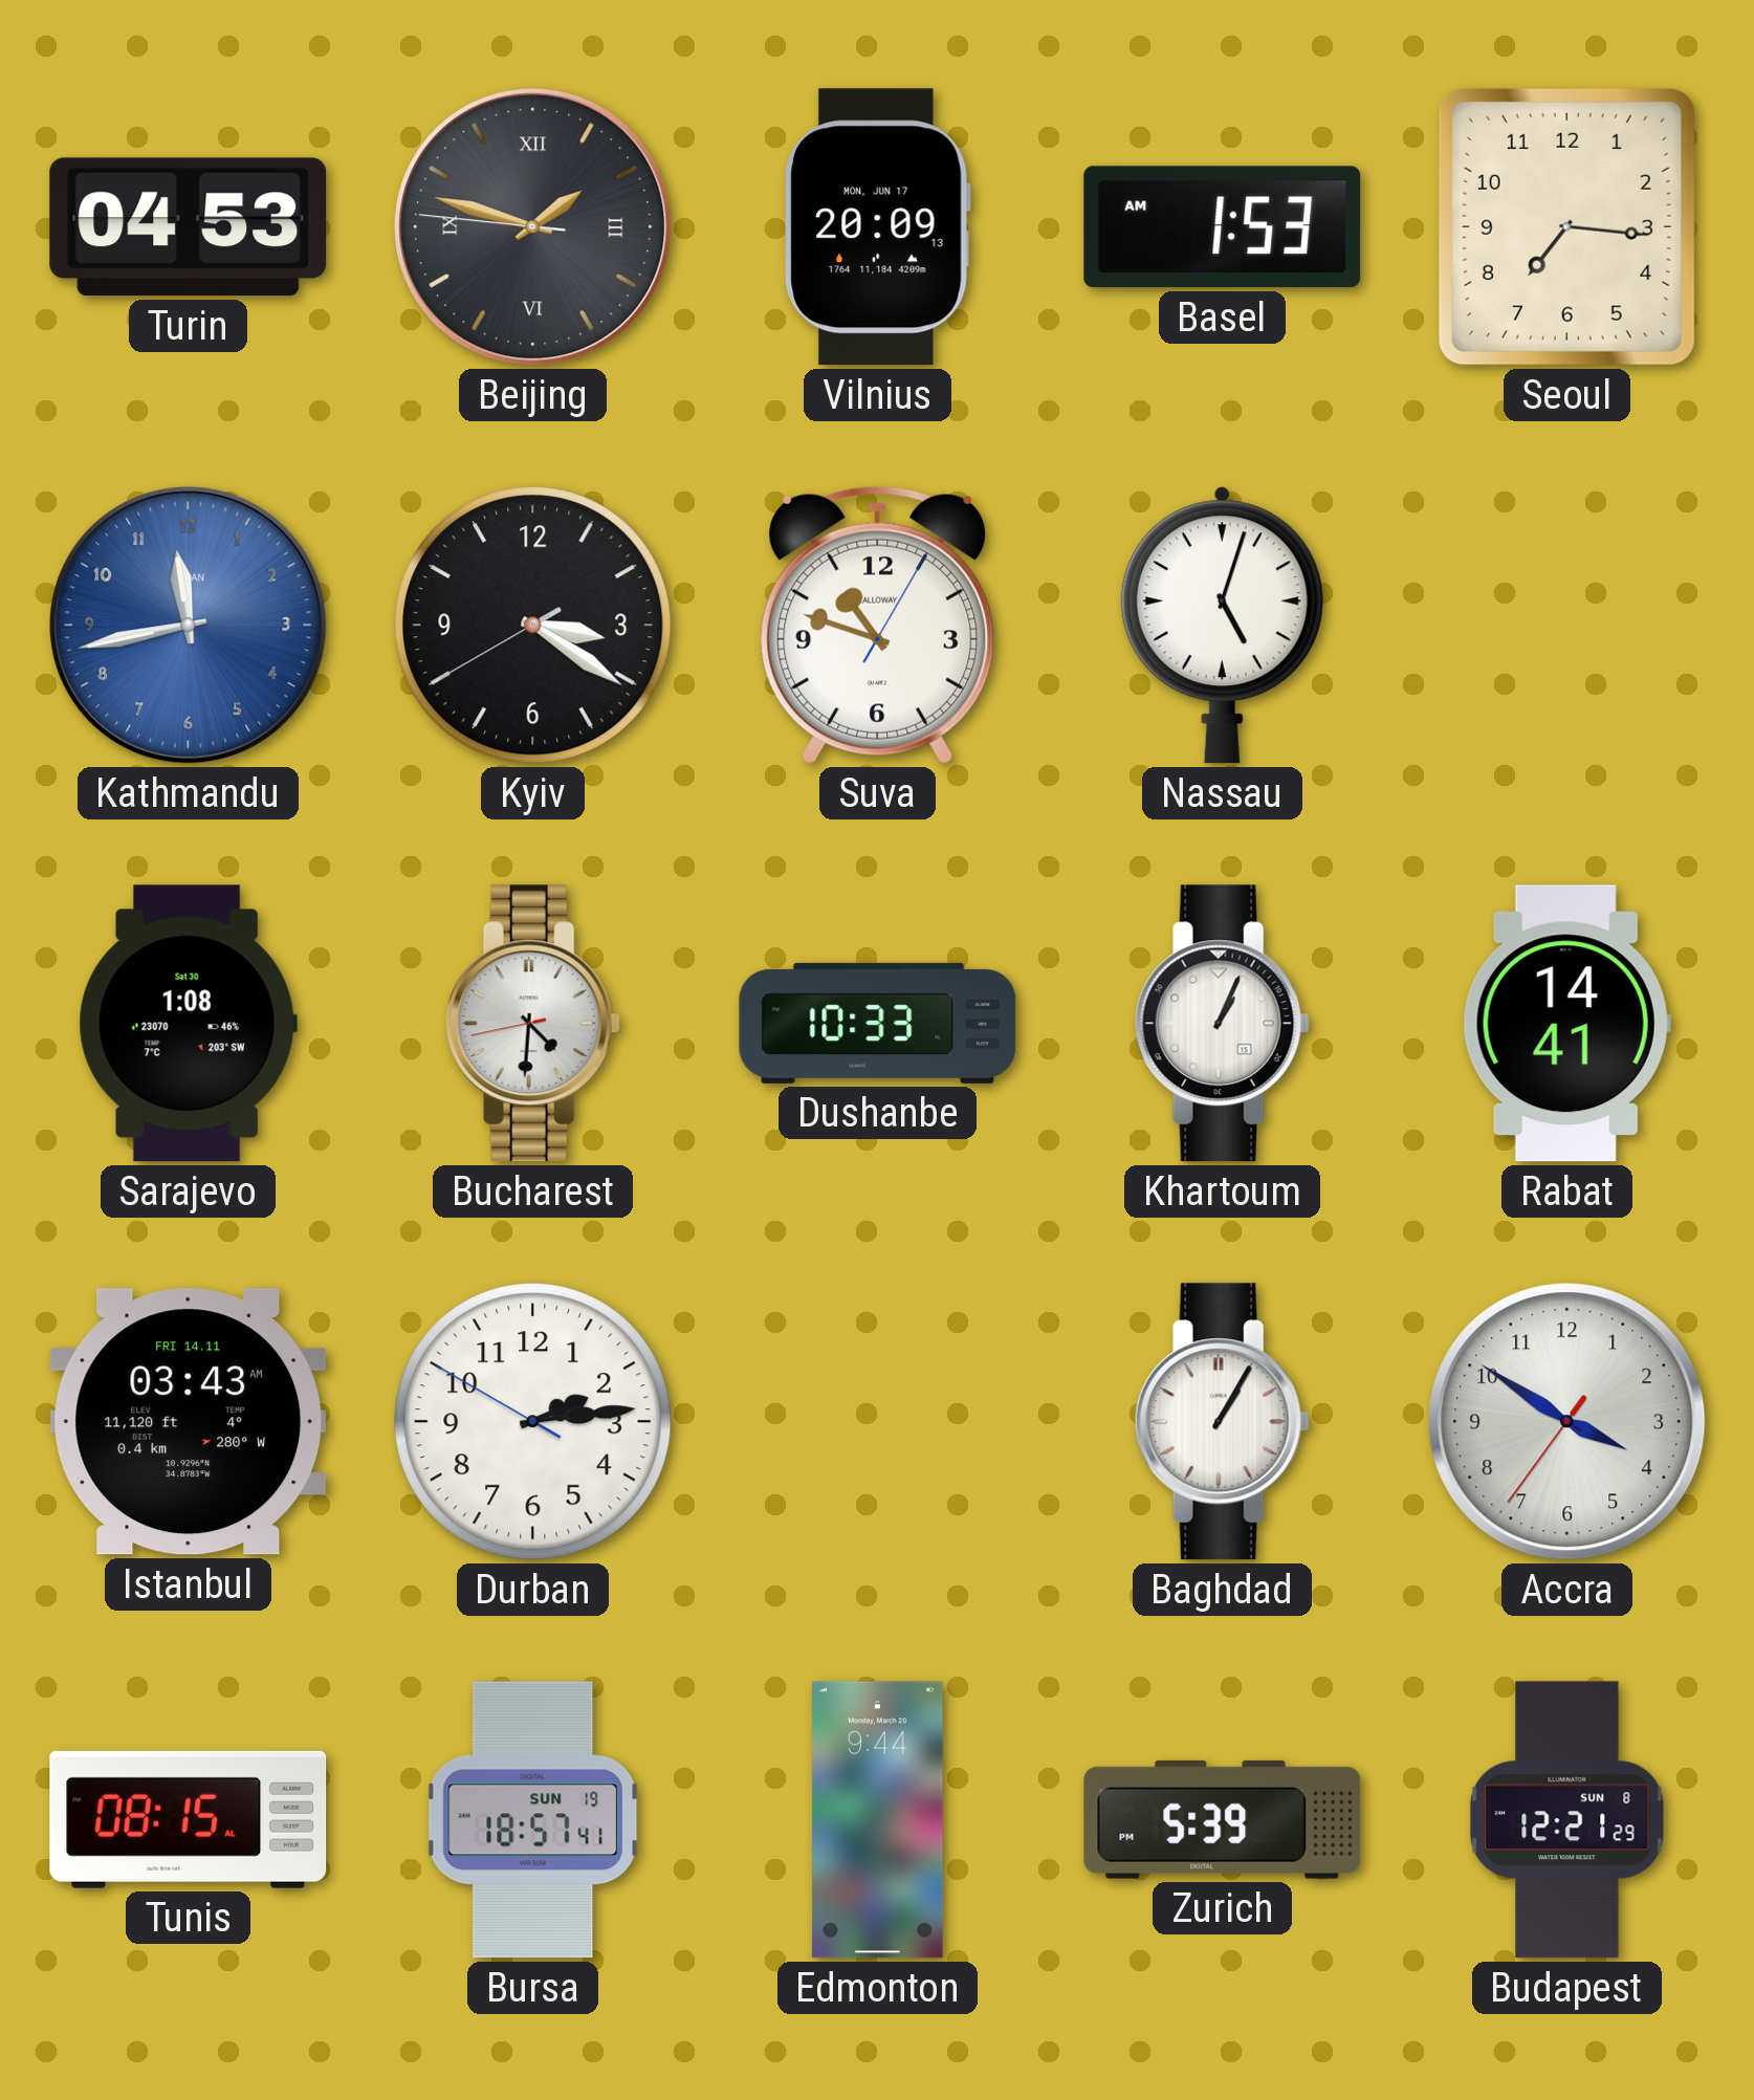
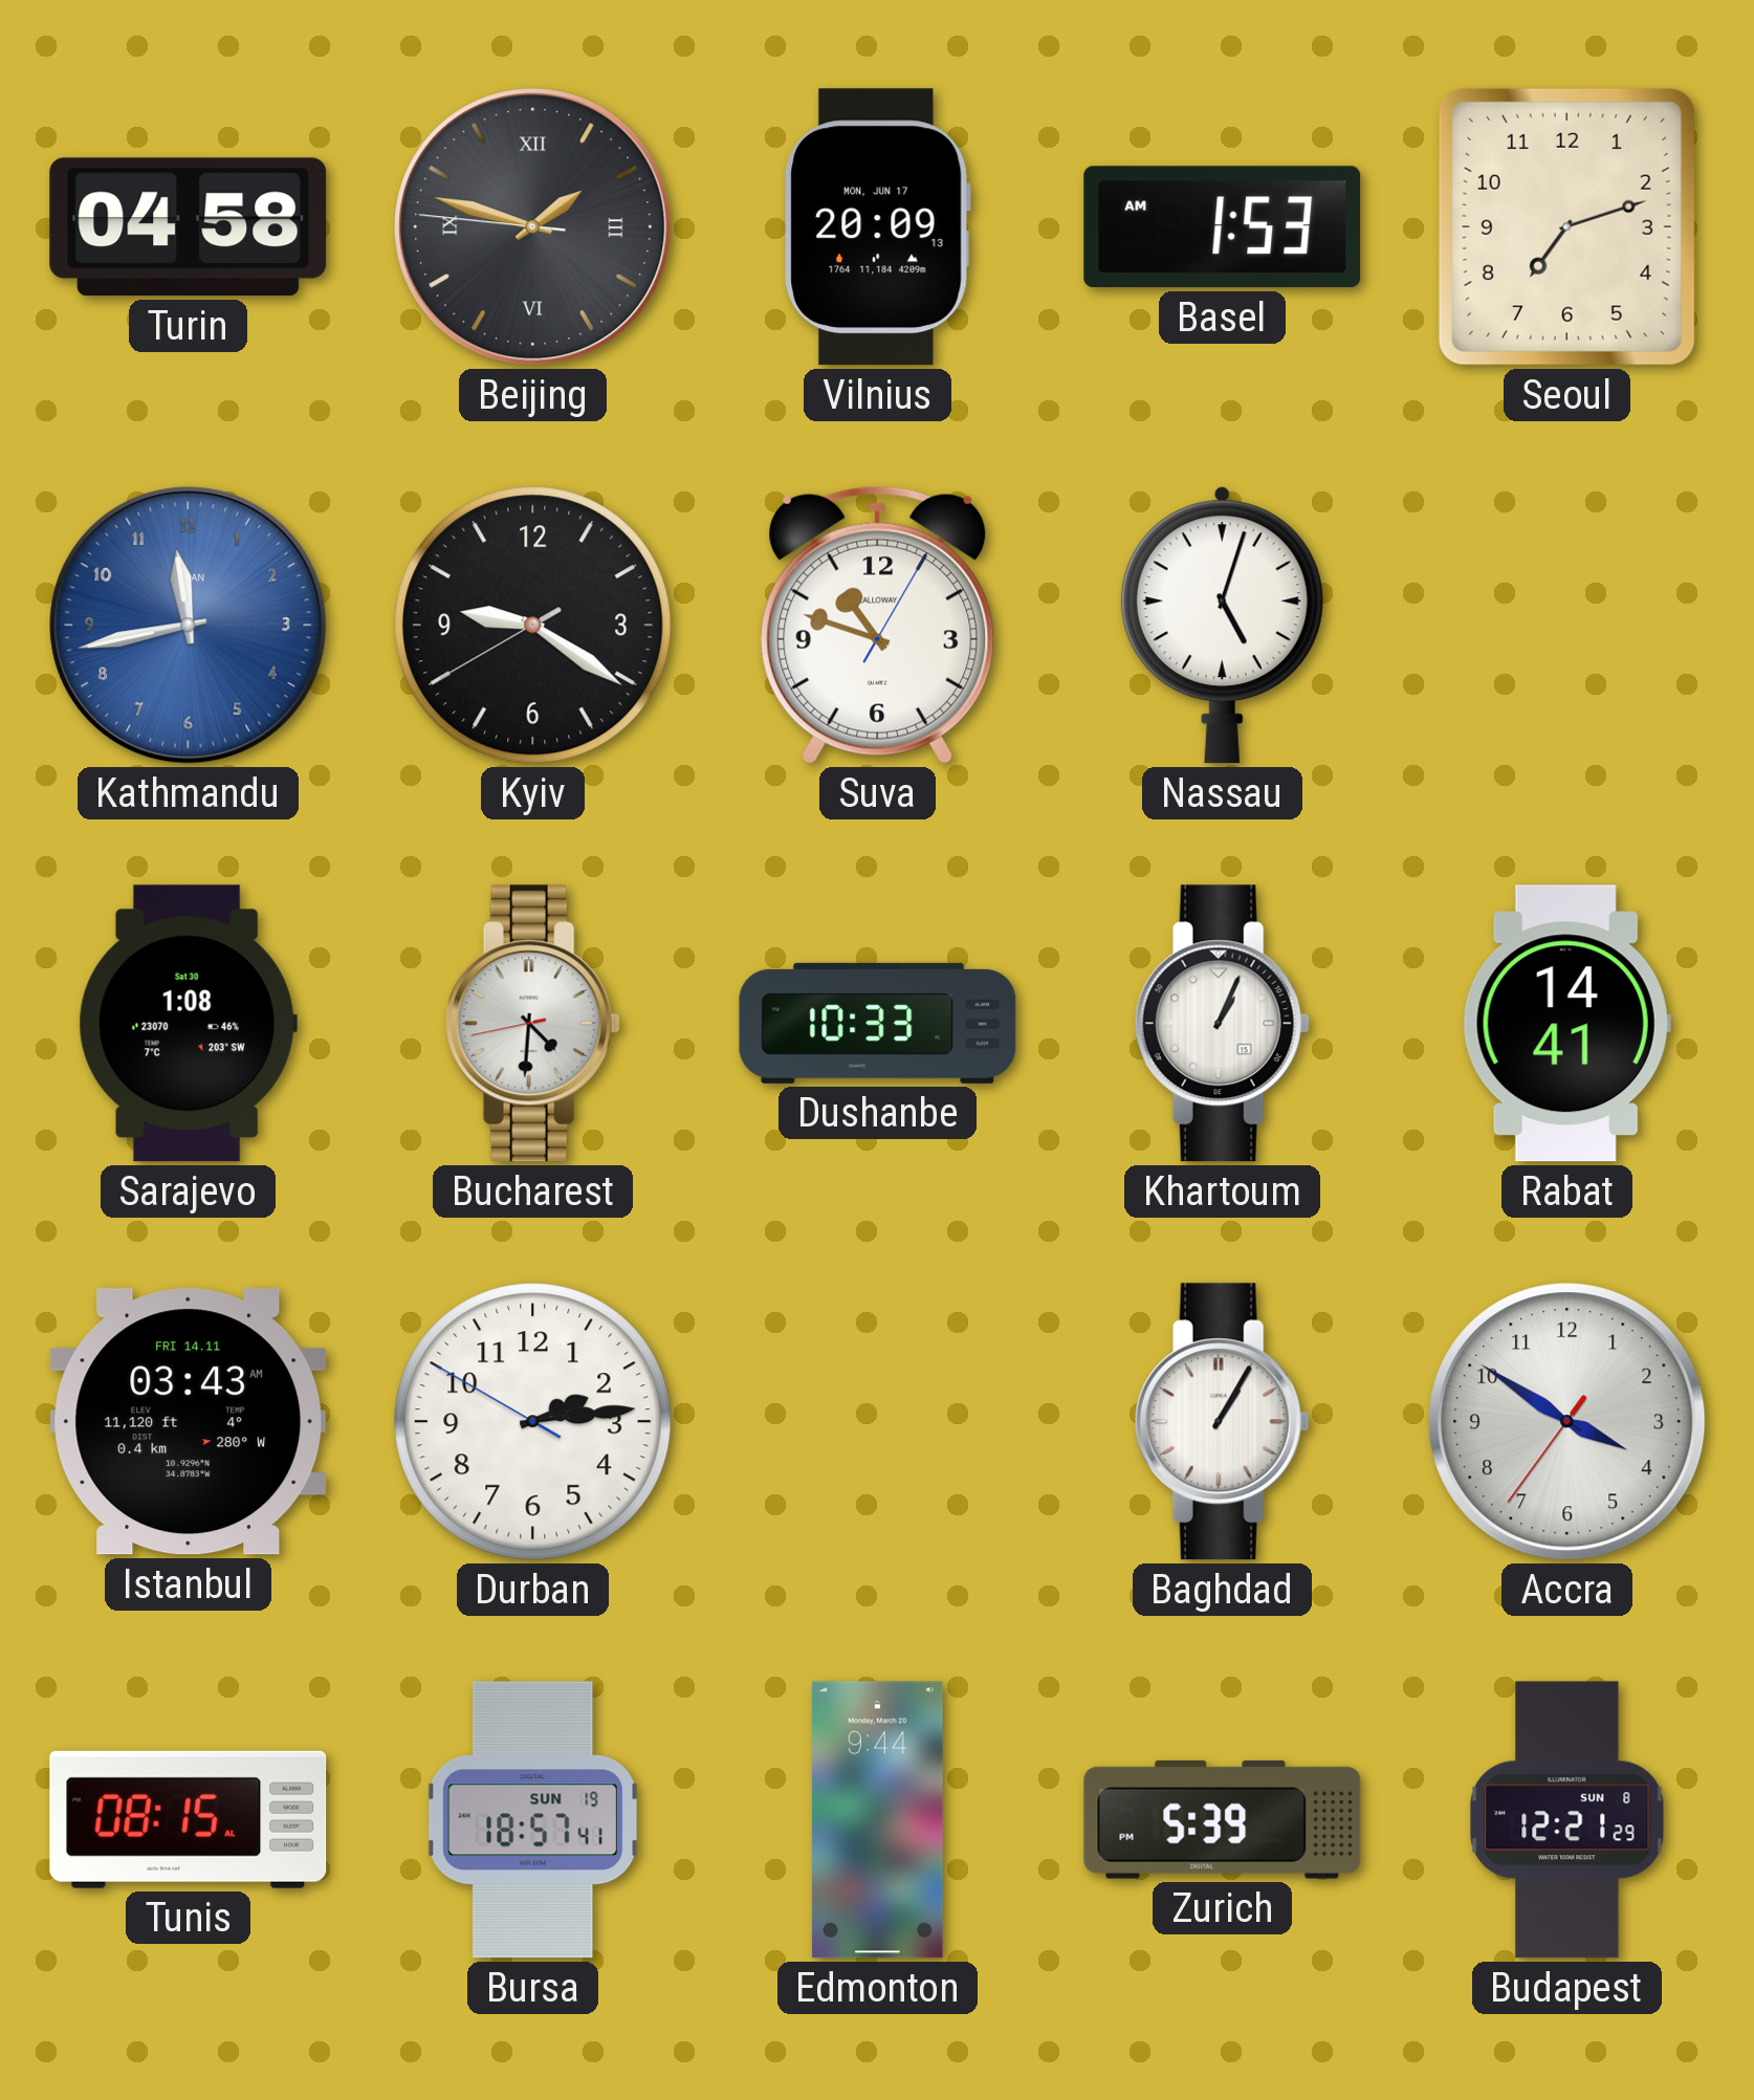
Turin: 04:53 -> 04:58 (189, 227)
Seoul: 7:16 -> 7:12 (1566, 226)
Kyiv: 3:20 -> 9:20 (533, 626)
